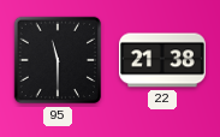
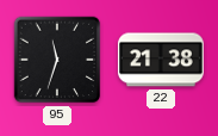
95: 11:30 -> 11:33 (57, 60)
